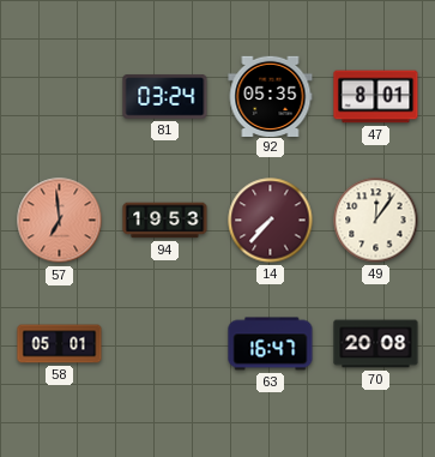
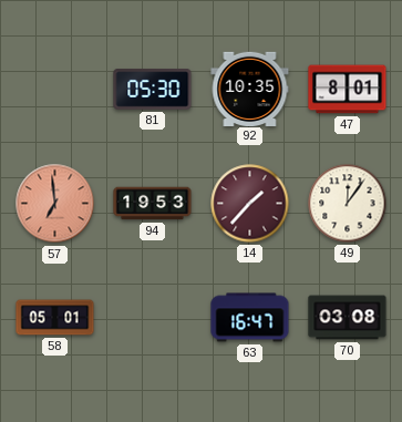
81: 03:24 -> 05:30 (153, 90)
92: 05:35 -> 10:35 (250, 89)
14: 7:37 -> 1:37 (250, 204)
70: 20:08 -> 03:08 (348, 318)
